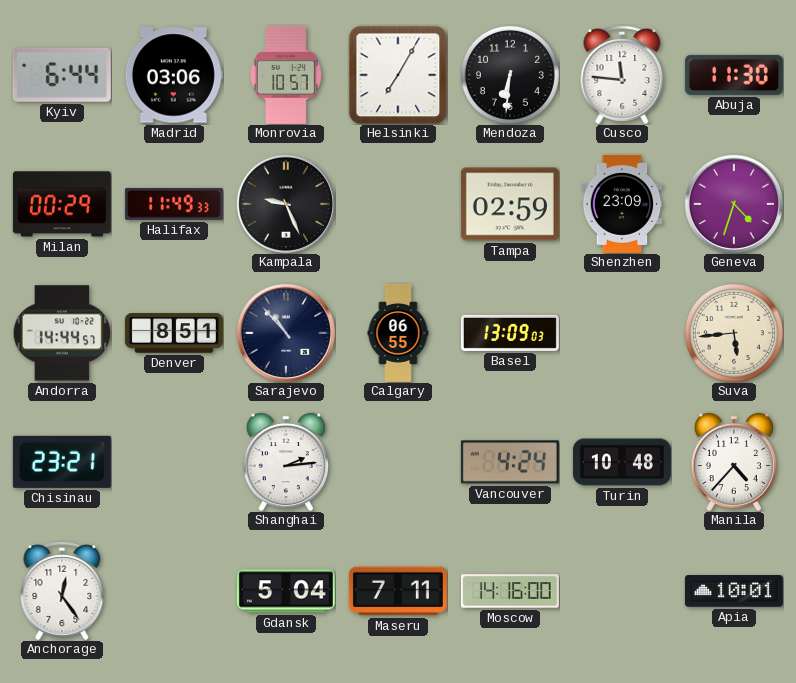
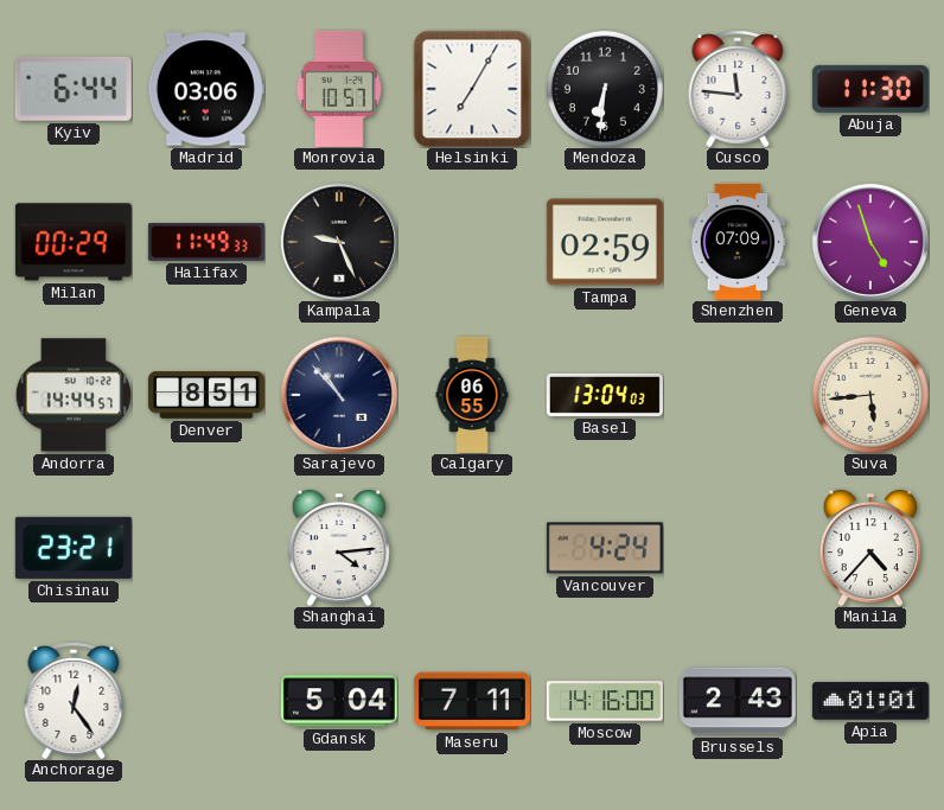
Shenzhen: 23:09 -> 07:09 (738, 242)
Geneva: 4:33 -> 4:57 (869, 241)
Basel: 13:09 -> 13:04 (605, 395)
Shanghai: 2:14 -> 4:14 (339, 548)
Turin: 10:48 -> none (622, 462)
Brussels: none -> 2:43 (738, 701)
Apia: 10:01 -> 01:01 (870, 701)
